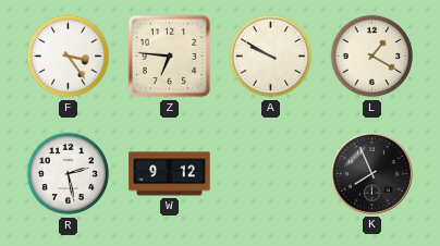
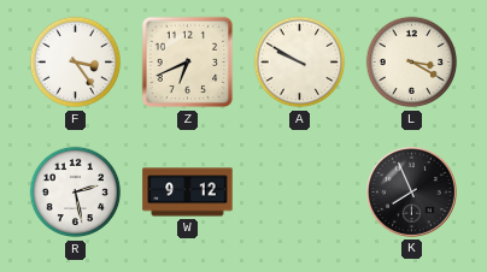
Z: 6:46 -> 6:41 (188, 63)
L: 1:20 -> 3:20 (412, 63)
